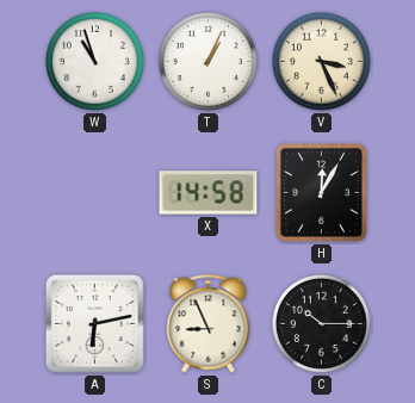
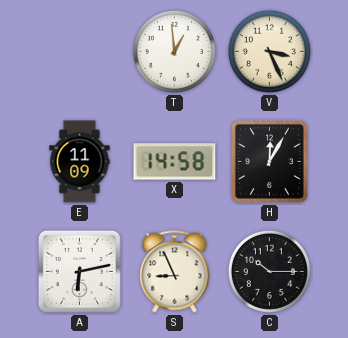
W: 10:57 -> none (94, 61)
T: 1:04 -> 12:59 (174, 51)
E: none -> 11:09 (80, 162)
